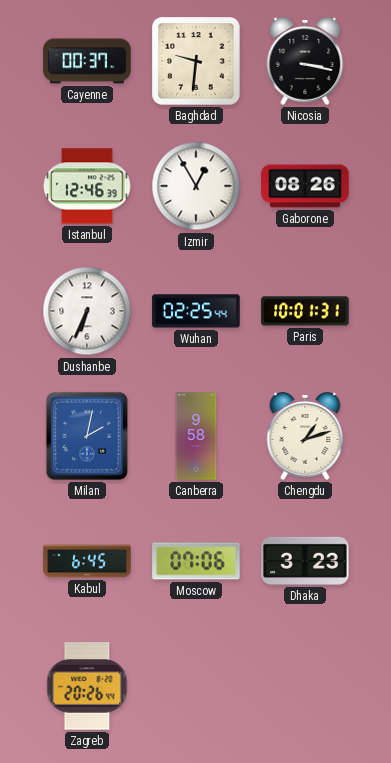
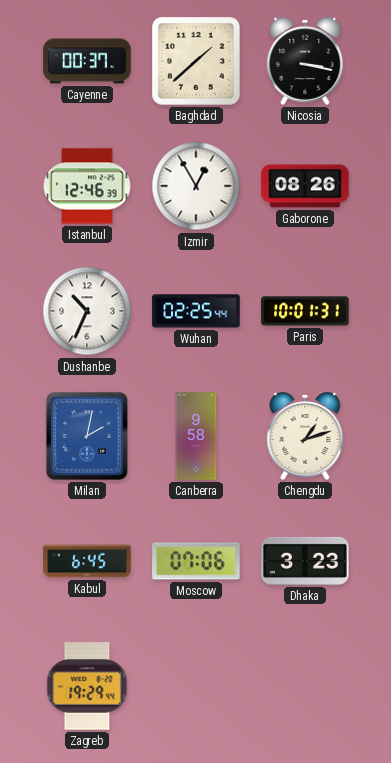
Baghdad: 9:31 -> 1:38 (196, 61)
Dushanbe: 6:34 -> 10:34 (87, 311)
Zagreb: 20:26 -> 19:29 (87, 686)
